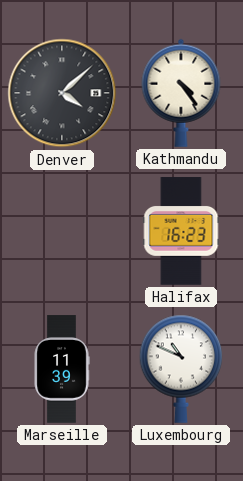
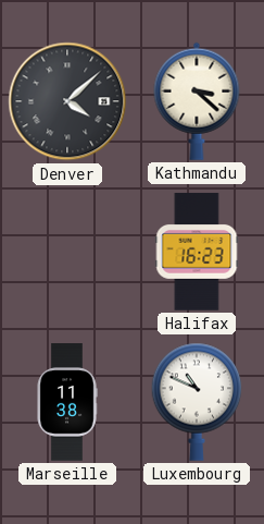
Kathmandu: 4:24 -> 3:22 (197, 101)
Marseille: 11:39 -> 11:38 (67, 402)
